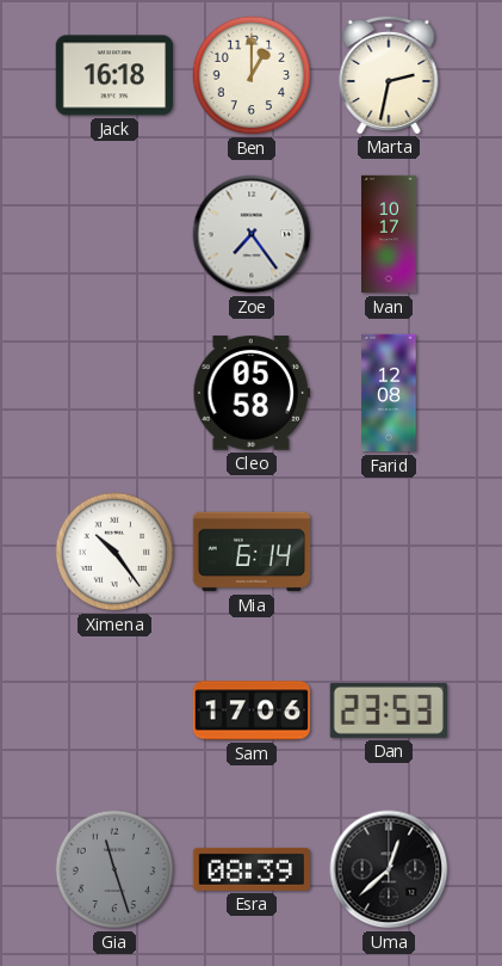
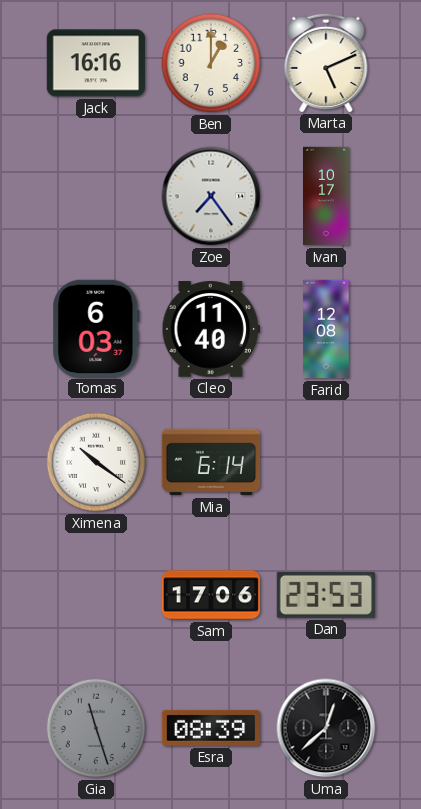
Jack: 16:18 -> 16:16 (95, 63)
Marta: 2:32 -> 5:11 (326, 62)
Tomas: none -> 6:03 (96, 328)
Cleo: 05:58 -> 11:40 (210, 329)
Ximena: 10:24 -> 10:21 (96, 462)
